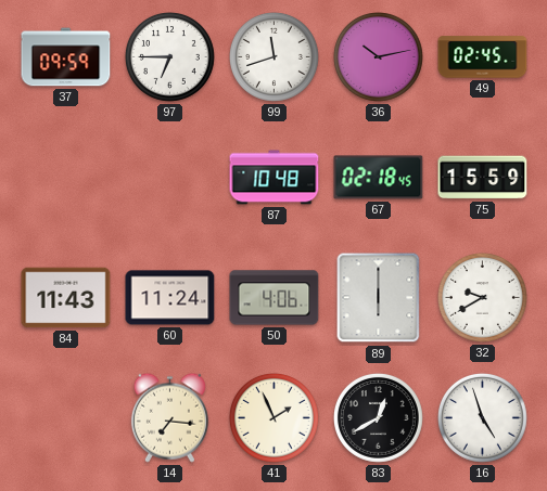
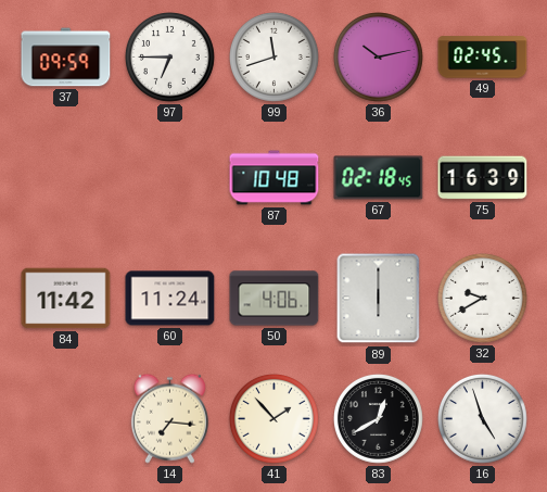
75: 15:59 -> 16:39 (483, 178)
84: 11:43 -> 11:42 (66, 299)
41: 1:56 -> 1:53 (275, 419)
